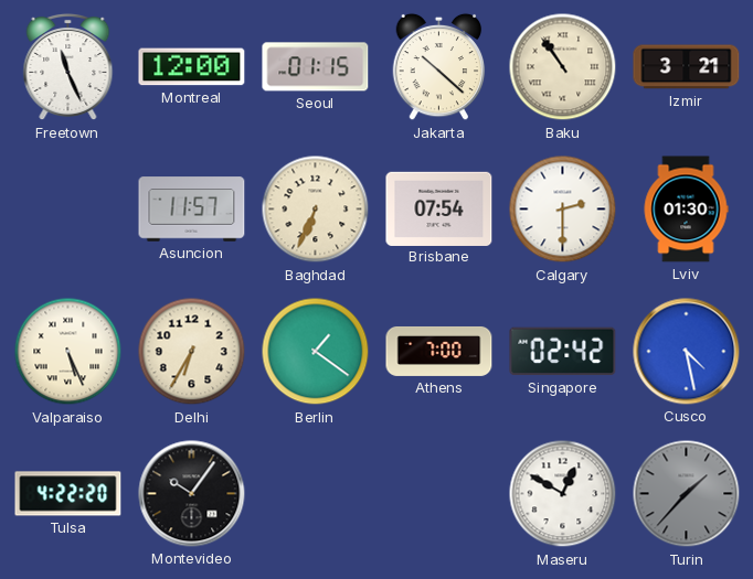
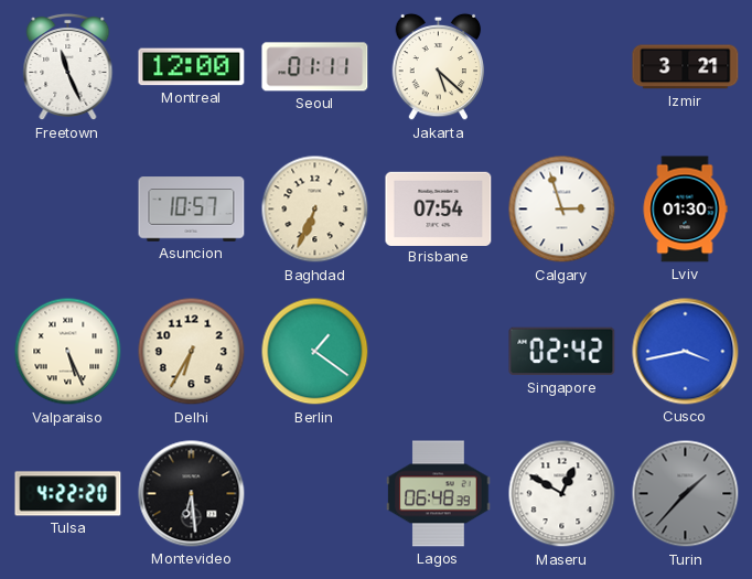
Seoul: 01:15 -> 01:11 (315, 67)
Jakarta: 10:22 -> 5:22 (439, 67)
Baku: 10:54 -> none (563, 67)
Asuncion: 11:57 -> 10:57 (192, 210)
Calgary: 2:30 -> 2:57 (562, 210)
Athens: 7:00 -> none (439, 351)
Cusco: 4:28 -> 3:43 (686, 352)
Montevideo: 10:06 -> 6:29 (192, 494)
Lagos: none -> 06:48 (439, 494)
